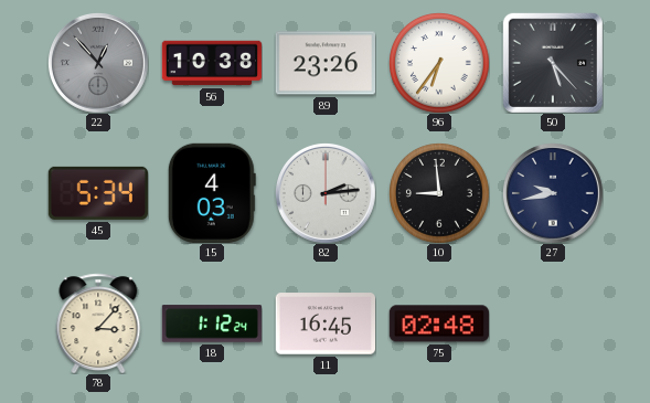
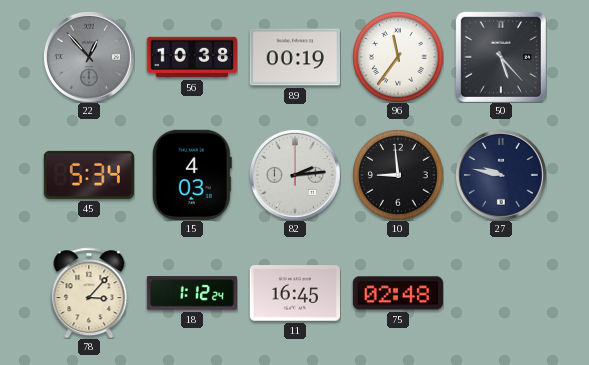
89: 23:26 -> 00:19 (294, 57)
96: 6:36 -> 11:36 (398, 57)
27: 9:43 -> 9:47 (501, 175)
